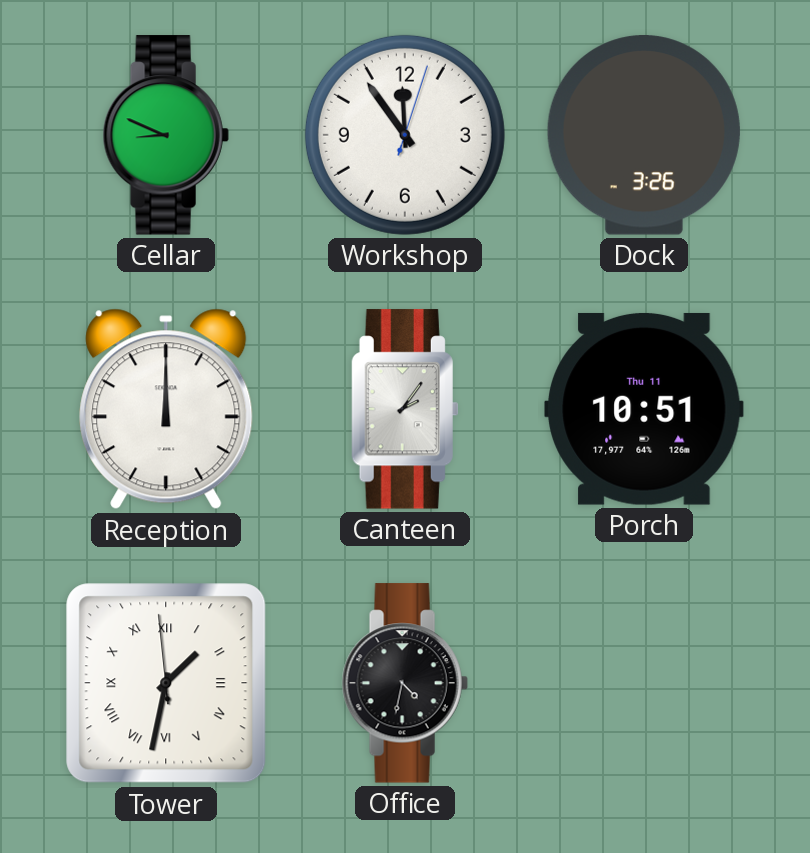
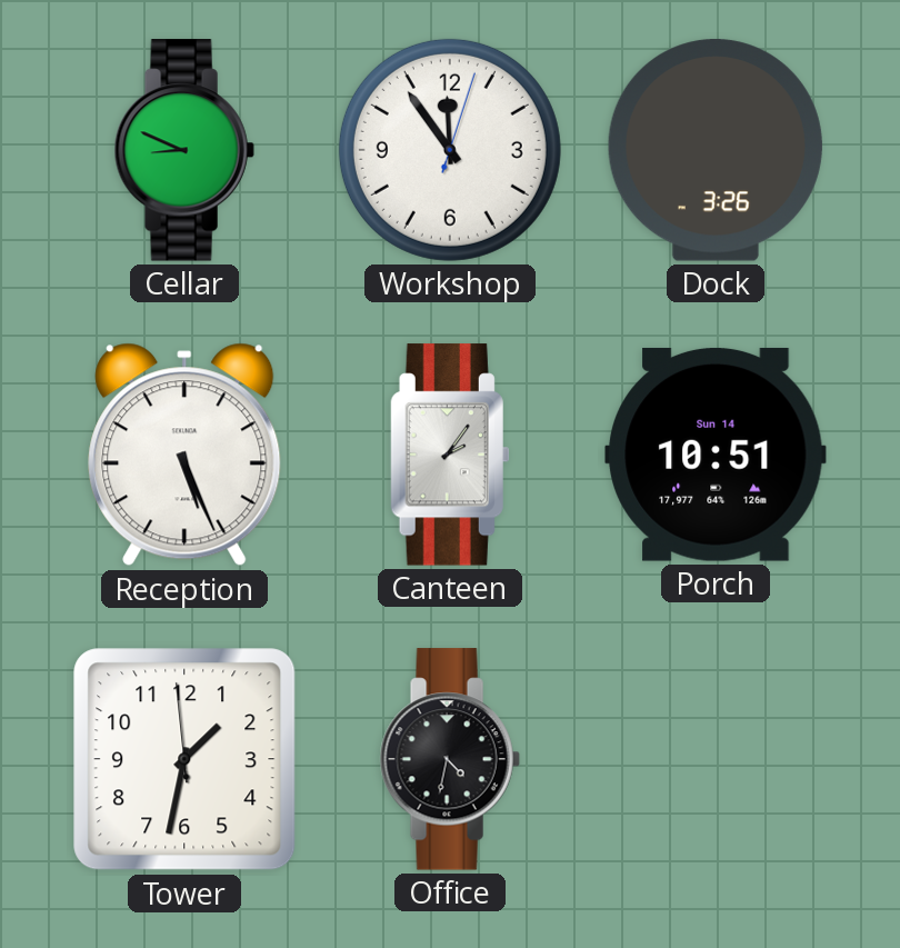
Reception: 12:00 -> 5:26 (184, 455)
Porch date: Thu 11 -> Sun 14 (716, 455)
Tower numerals: Roman -> Arabic (184, 759)
